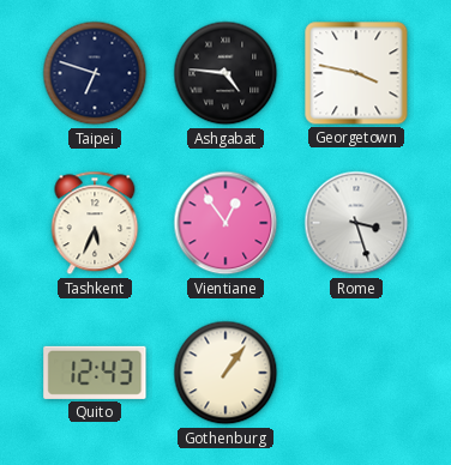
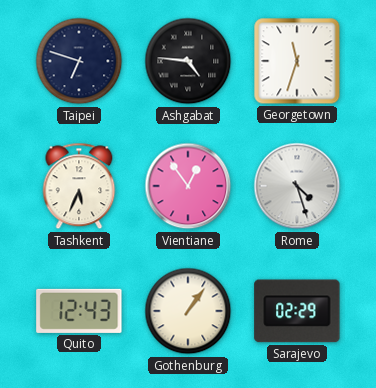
Georgetown: 3:47 -> 11:33 (297, 61)
Rome: 3:27 -> 4:27 (297, 186)
Sarajevo: none -> 02:29 (297, 311)
